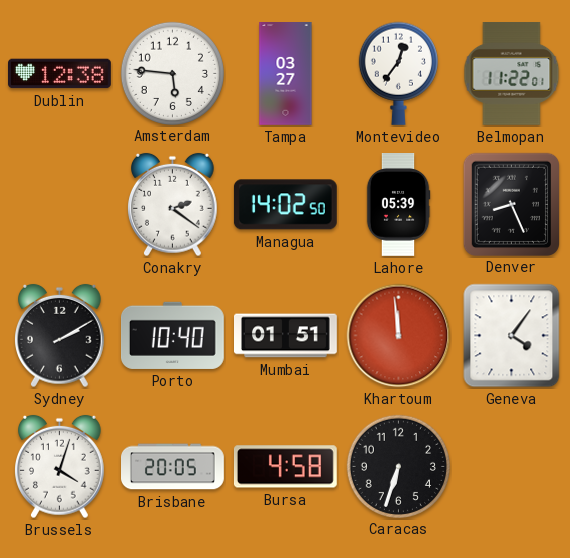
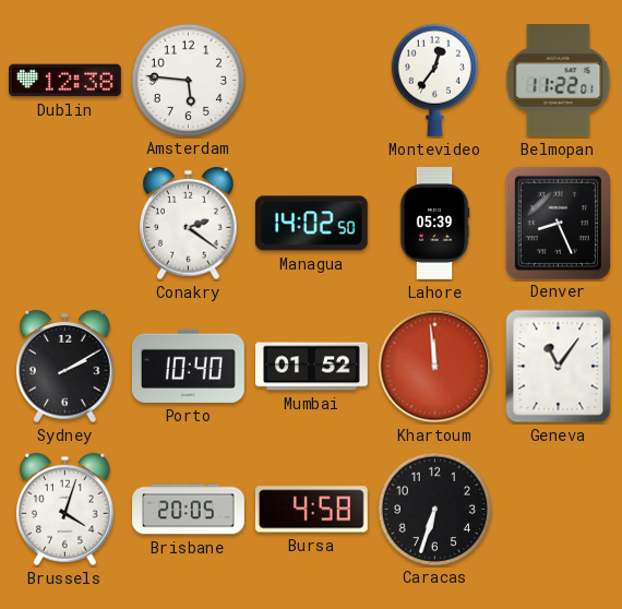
Tampa: 03:27 -> none (286, 74)
Mumbai: 01:51 -> 01:52 (312, 367)
Geneva: 4:06 -> 11:06 (559, 367)
